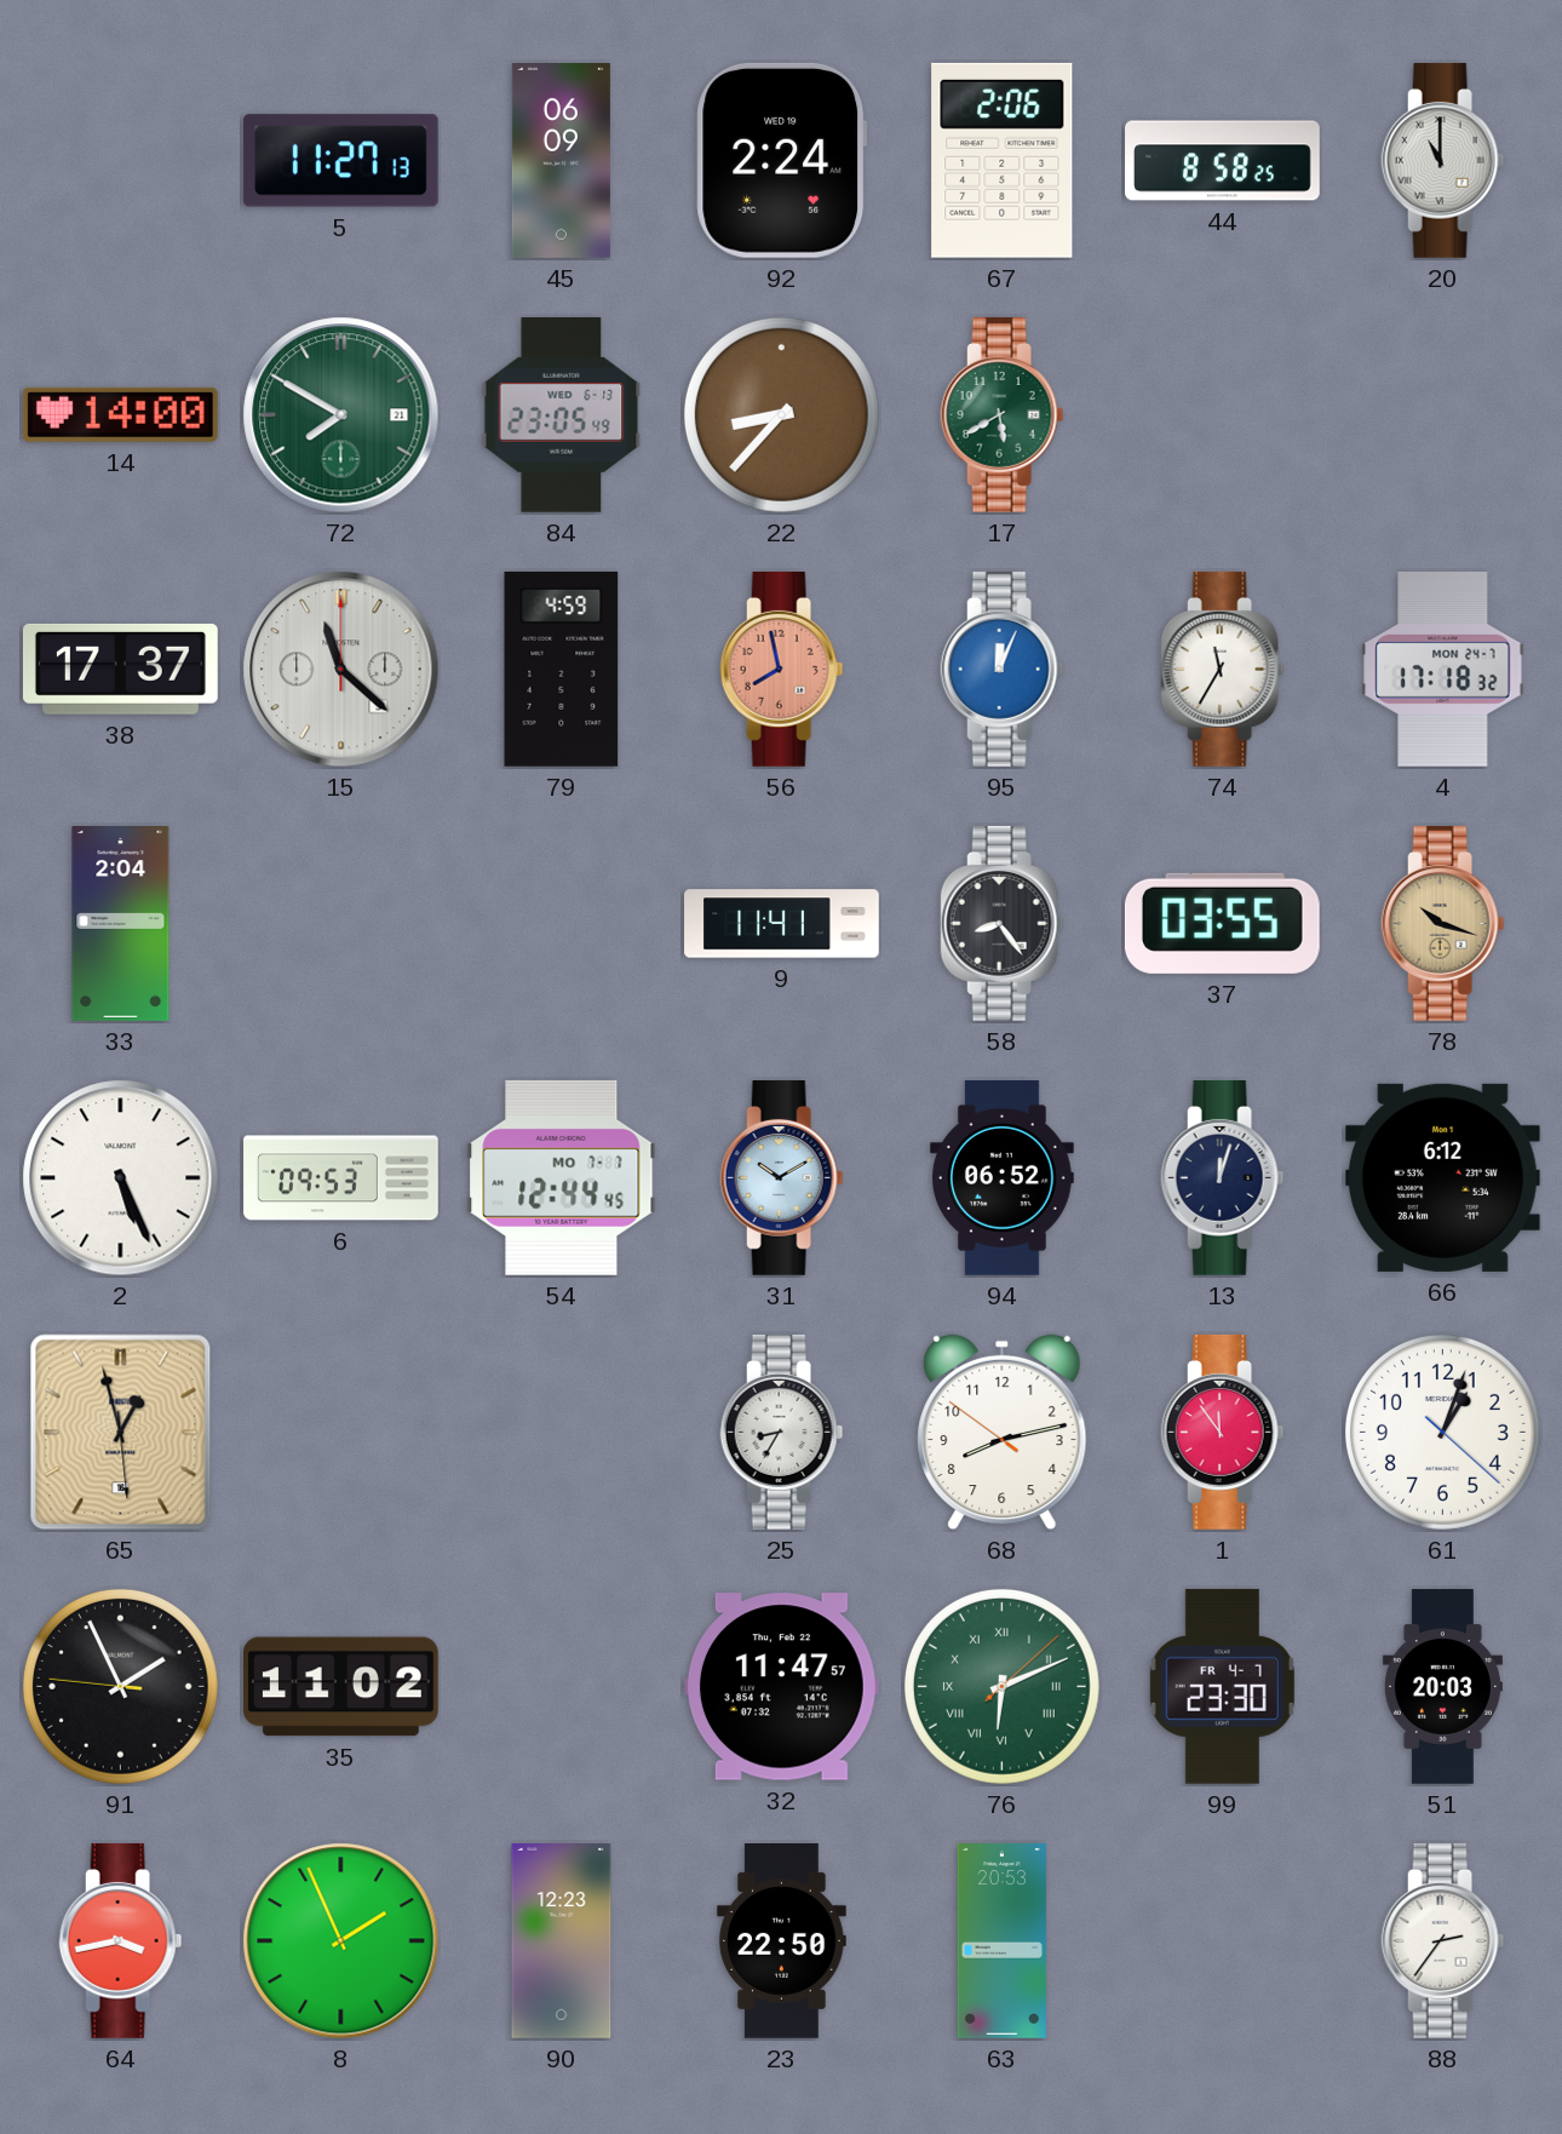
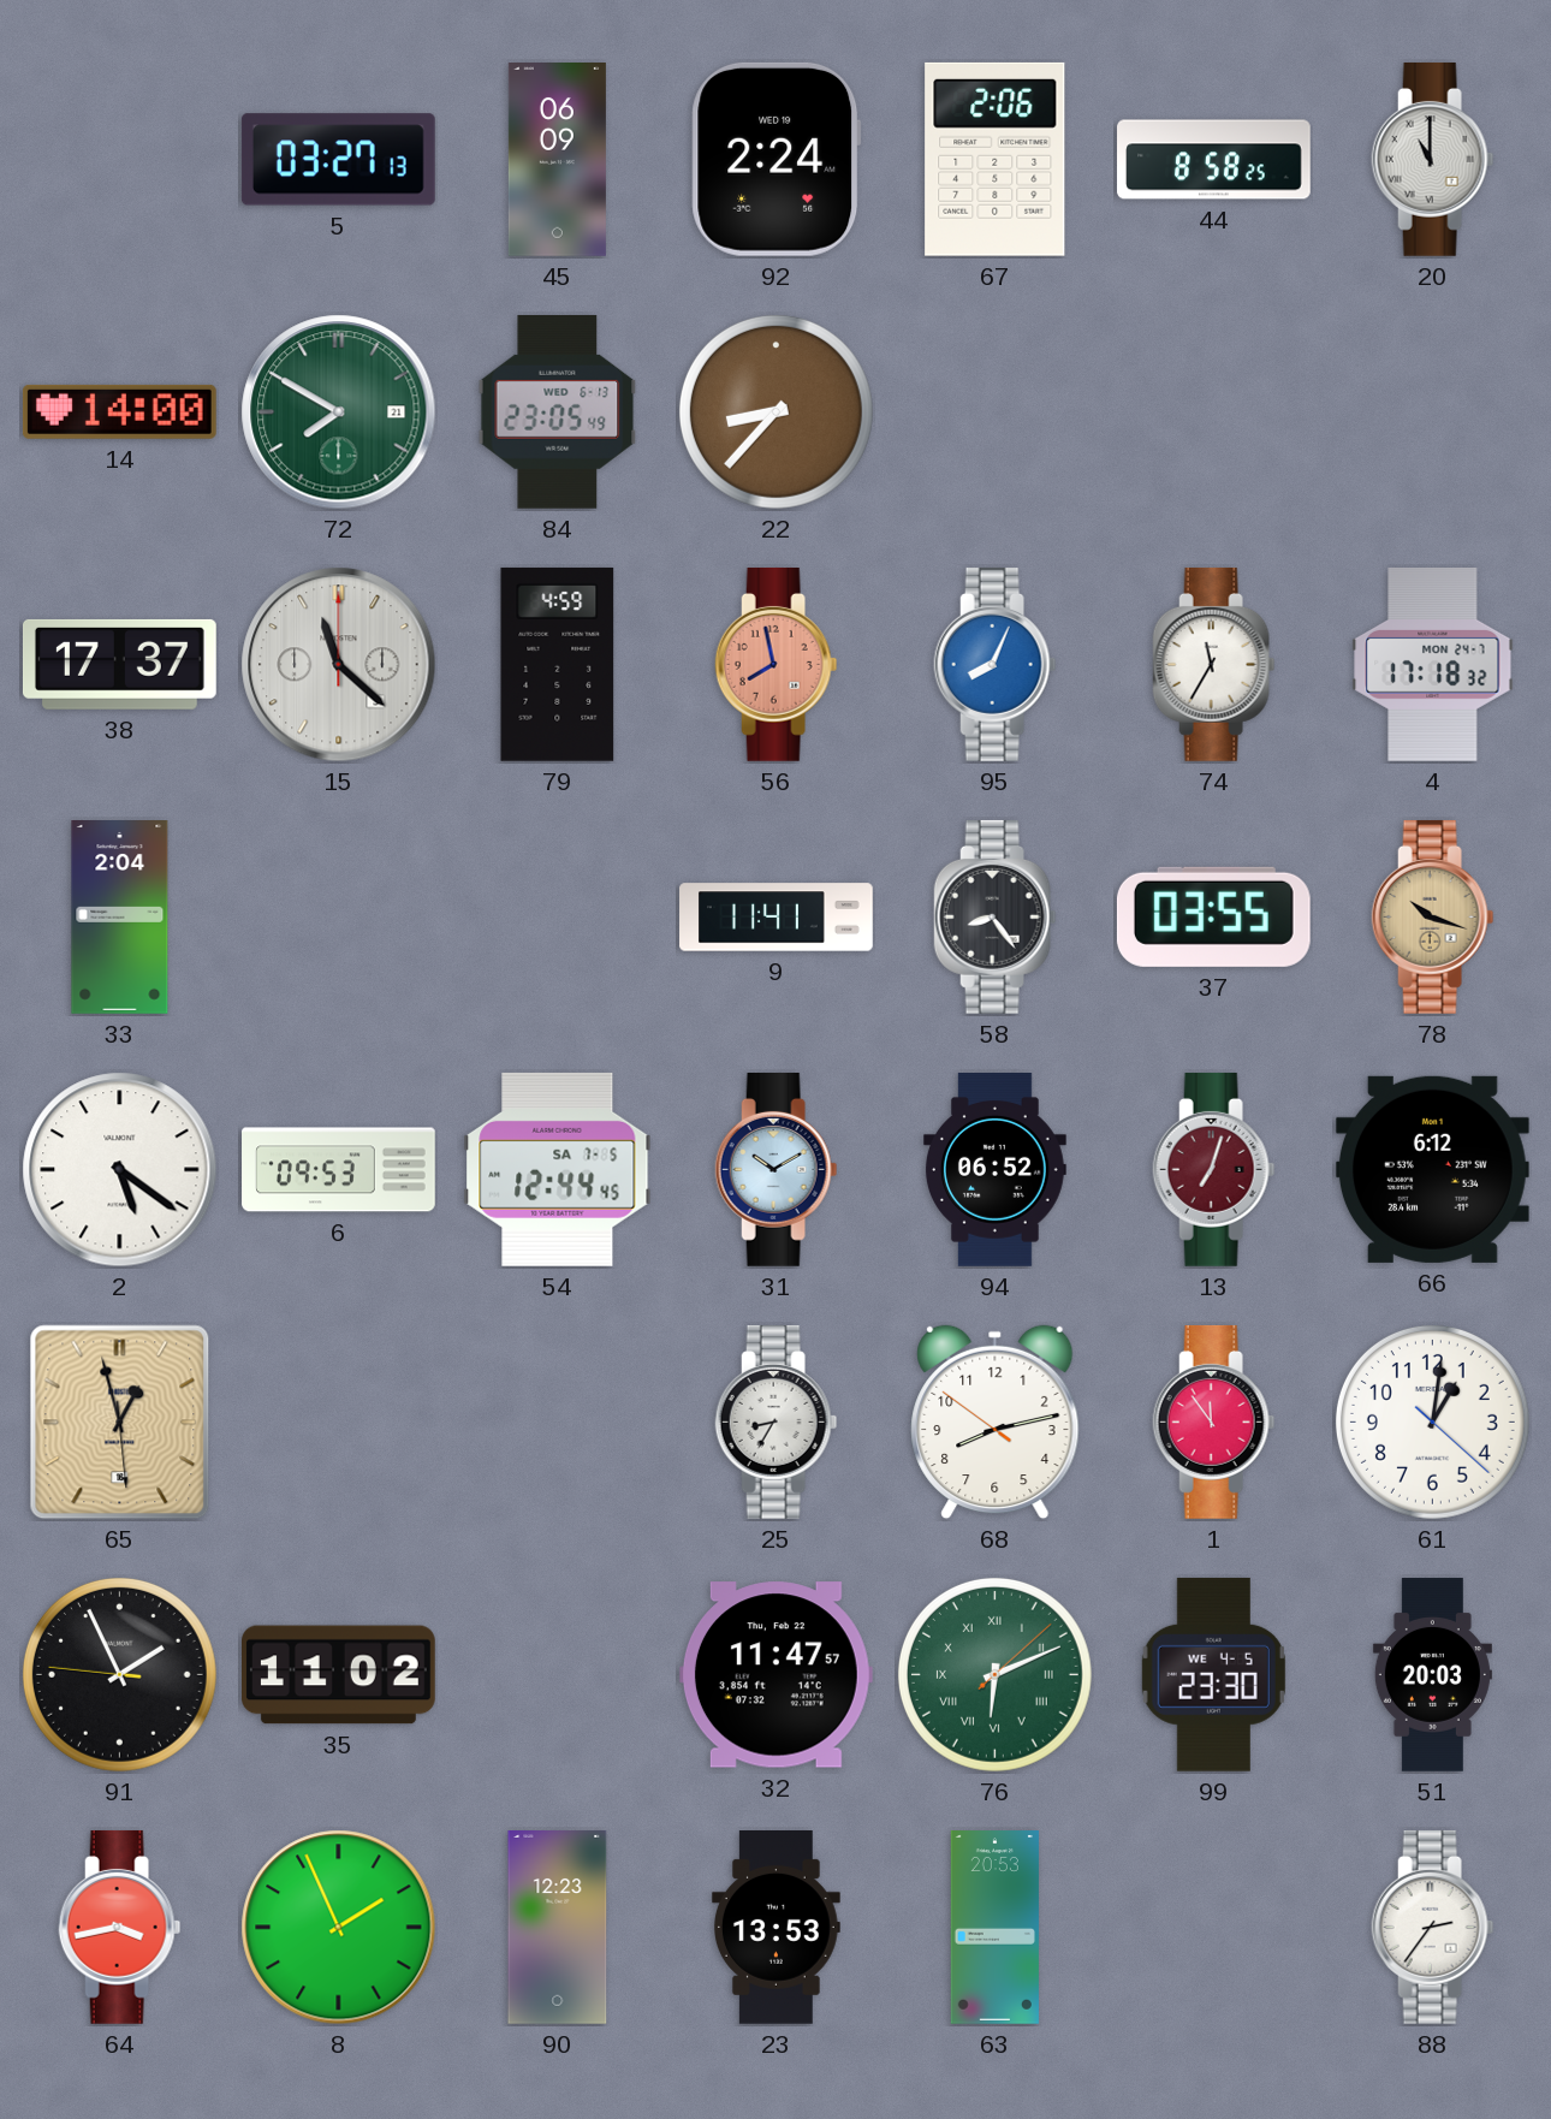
5: 11:27 -> 03:27 (338, 160)
17: 5:40 -> none (1003, 414)
95: 12:04 -> 8:04 (996, 664)
2: 5:26 -> 5:21 (120, 1170)
54 date: MO 7-7 -> SA 7-5 (558, 1169)
13: 12:03 -> 7:03 (1214, 1169)
13 dial: navy -> burgundy (1214, 1169)
61: 1:03 -> 1:01 (1432, 1421)
99 date: FR 4-7 -> WE 4-5 (1213, 1674)
23: 22:50 -> 13:53 (775, 1928)
